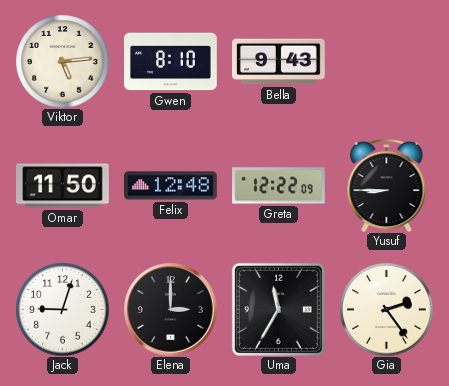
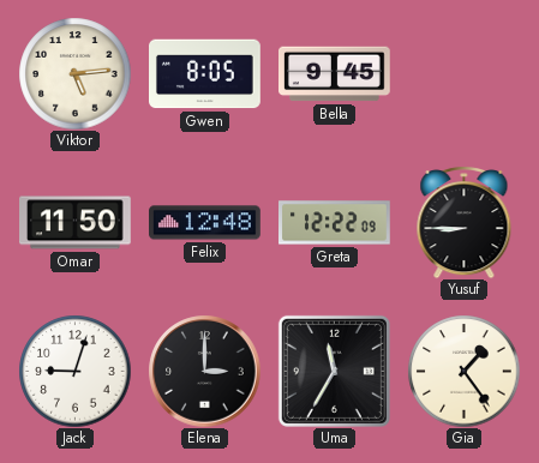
Gwen: 8:10 -> 8:05 (205, 74)
Bella: 9:43 -> 9:45 (335, 74)
Gia: 2:24 -> 1:24 (463, 371)
